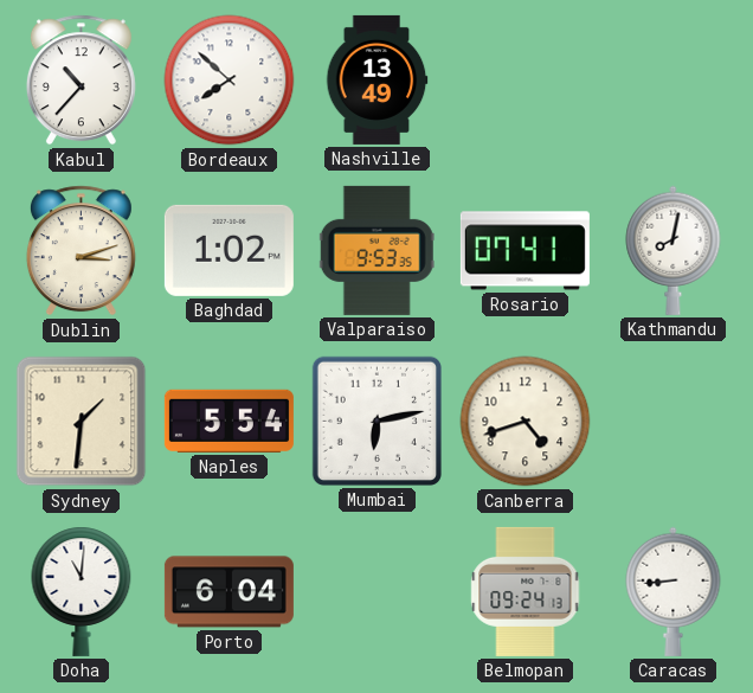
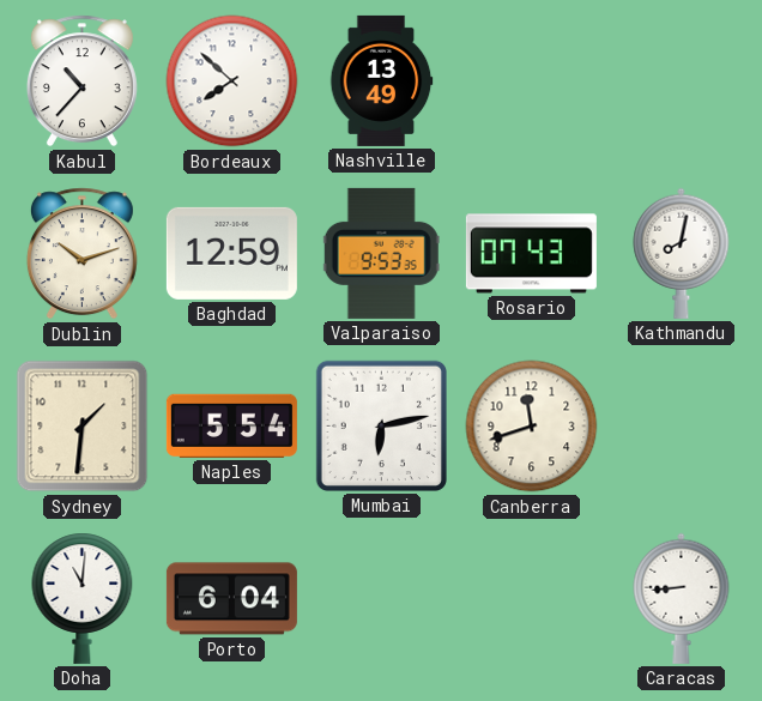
Dublin: 3:12 -> 10:12 (81, 254)
Baghdad: 1:02 -> 12:59 (231, 253)
Rosario: 07:41 -> 07:43 (531, 254)
Canberra: 4:42 -> 11:42 (532, 427)
Belmopan: 09:24 -> none (526, 591)
